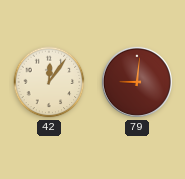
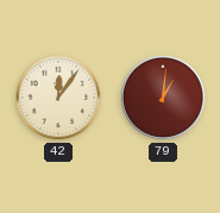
79: 9:01 -> 1:01 (163, 98)
